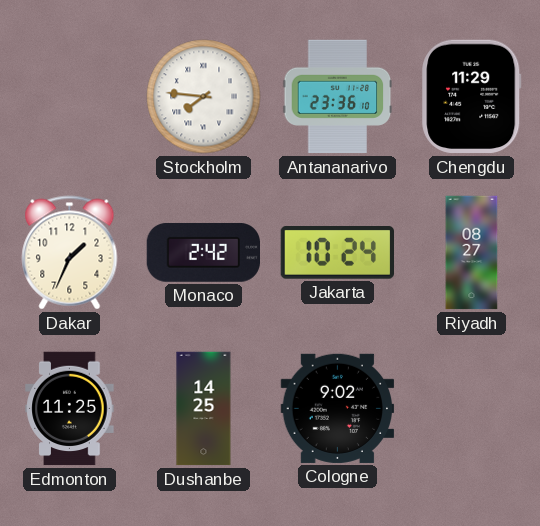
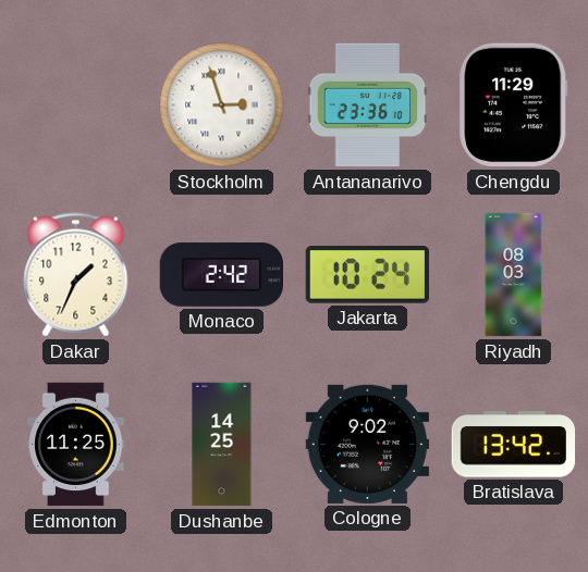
Stockholm: 7:46 -> 2:57 (222, 105)
Riyadh: 08:27 -> 08:03 (514, 275)
Bratislava: none -> 13:42 (514, 445)
